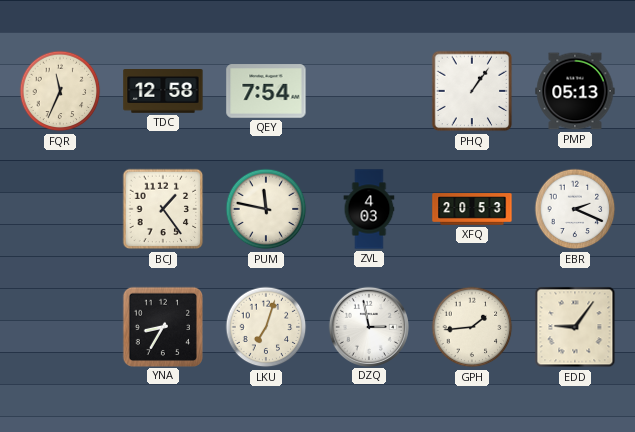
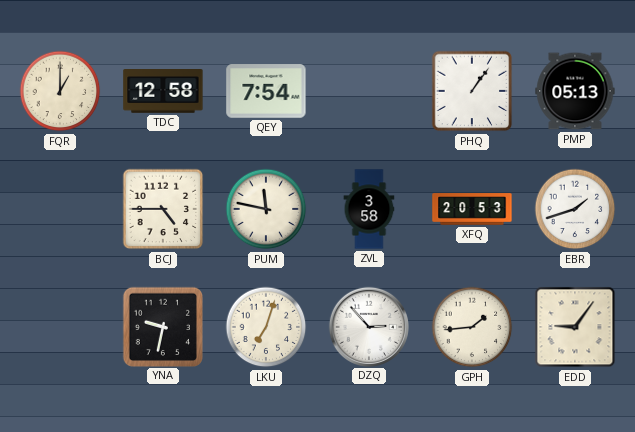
FQR: 11:34 -> 1:00 (60, 91)
BCJ: 1:24 -> 4:45 (163, 209)
ZVL: 4:03 -> 3:58 (369, 209)
EBR: 2:19 -> 1:42 (575, 209)
YNA: 8:35 -> 9:32 (162, 326)
DZQ: 2:58 -> 2:53 (368, 326)
